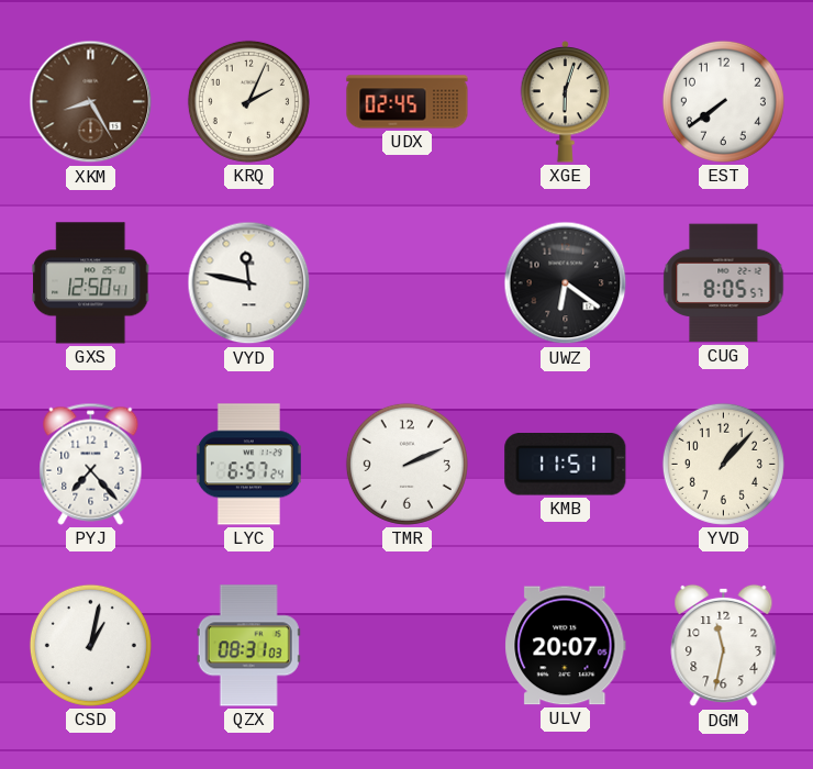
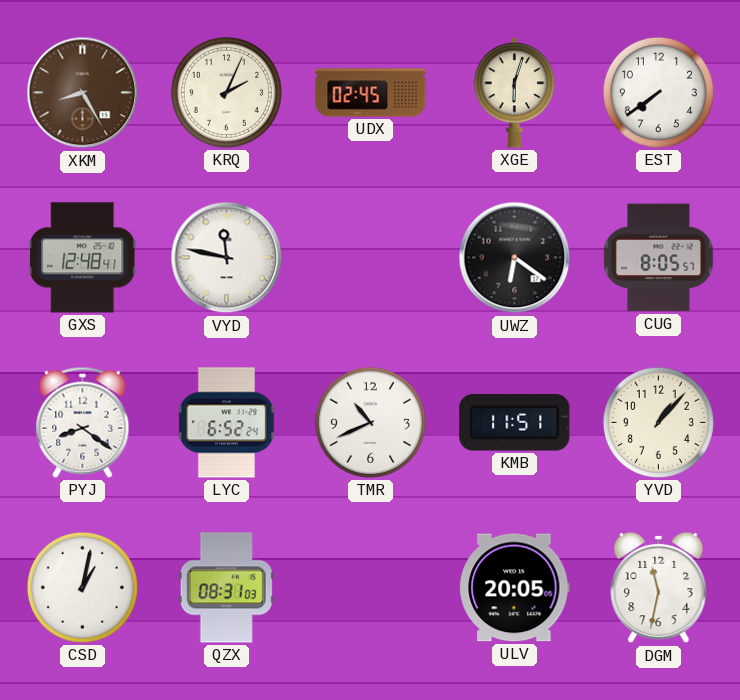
GXS: 12:50 -> 12:48 (83, 258)
PYJ: 7:23 -> 8:21 (83, 422)
LYC: 6:57 -> 6:52 (226, 423)
TMR: 2:11 -> 10:41 (370, 422)
ULV: 20:07 -> 20:05 (515, 588)
